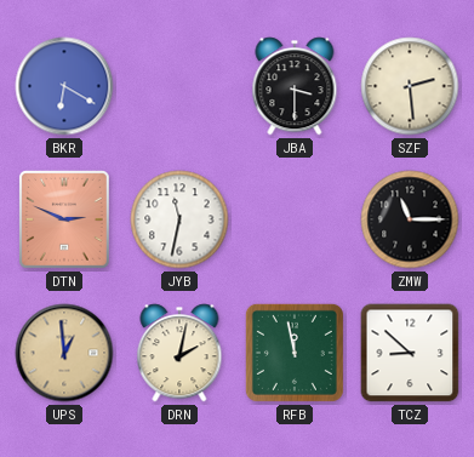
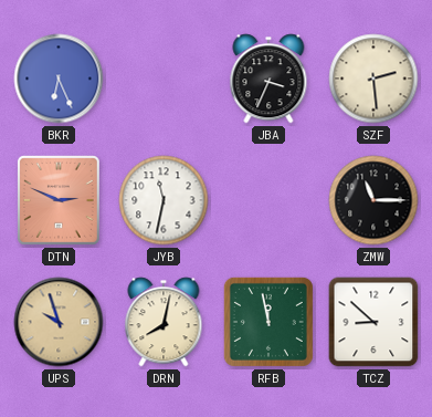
BKR: 6:20 -> 6:26 (59, 79)
JBA: 3:30 -> 3:34 (268, 79)
UPS: 12:59 -> 9:57 (59, 322)
DRN: 2:02 -> 8:02 (164, 322)
